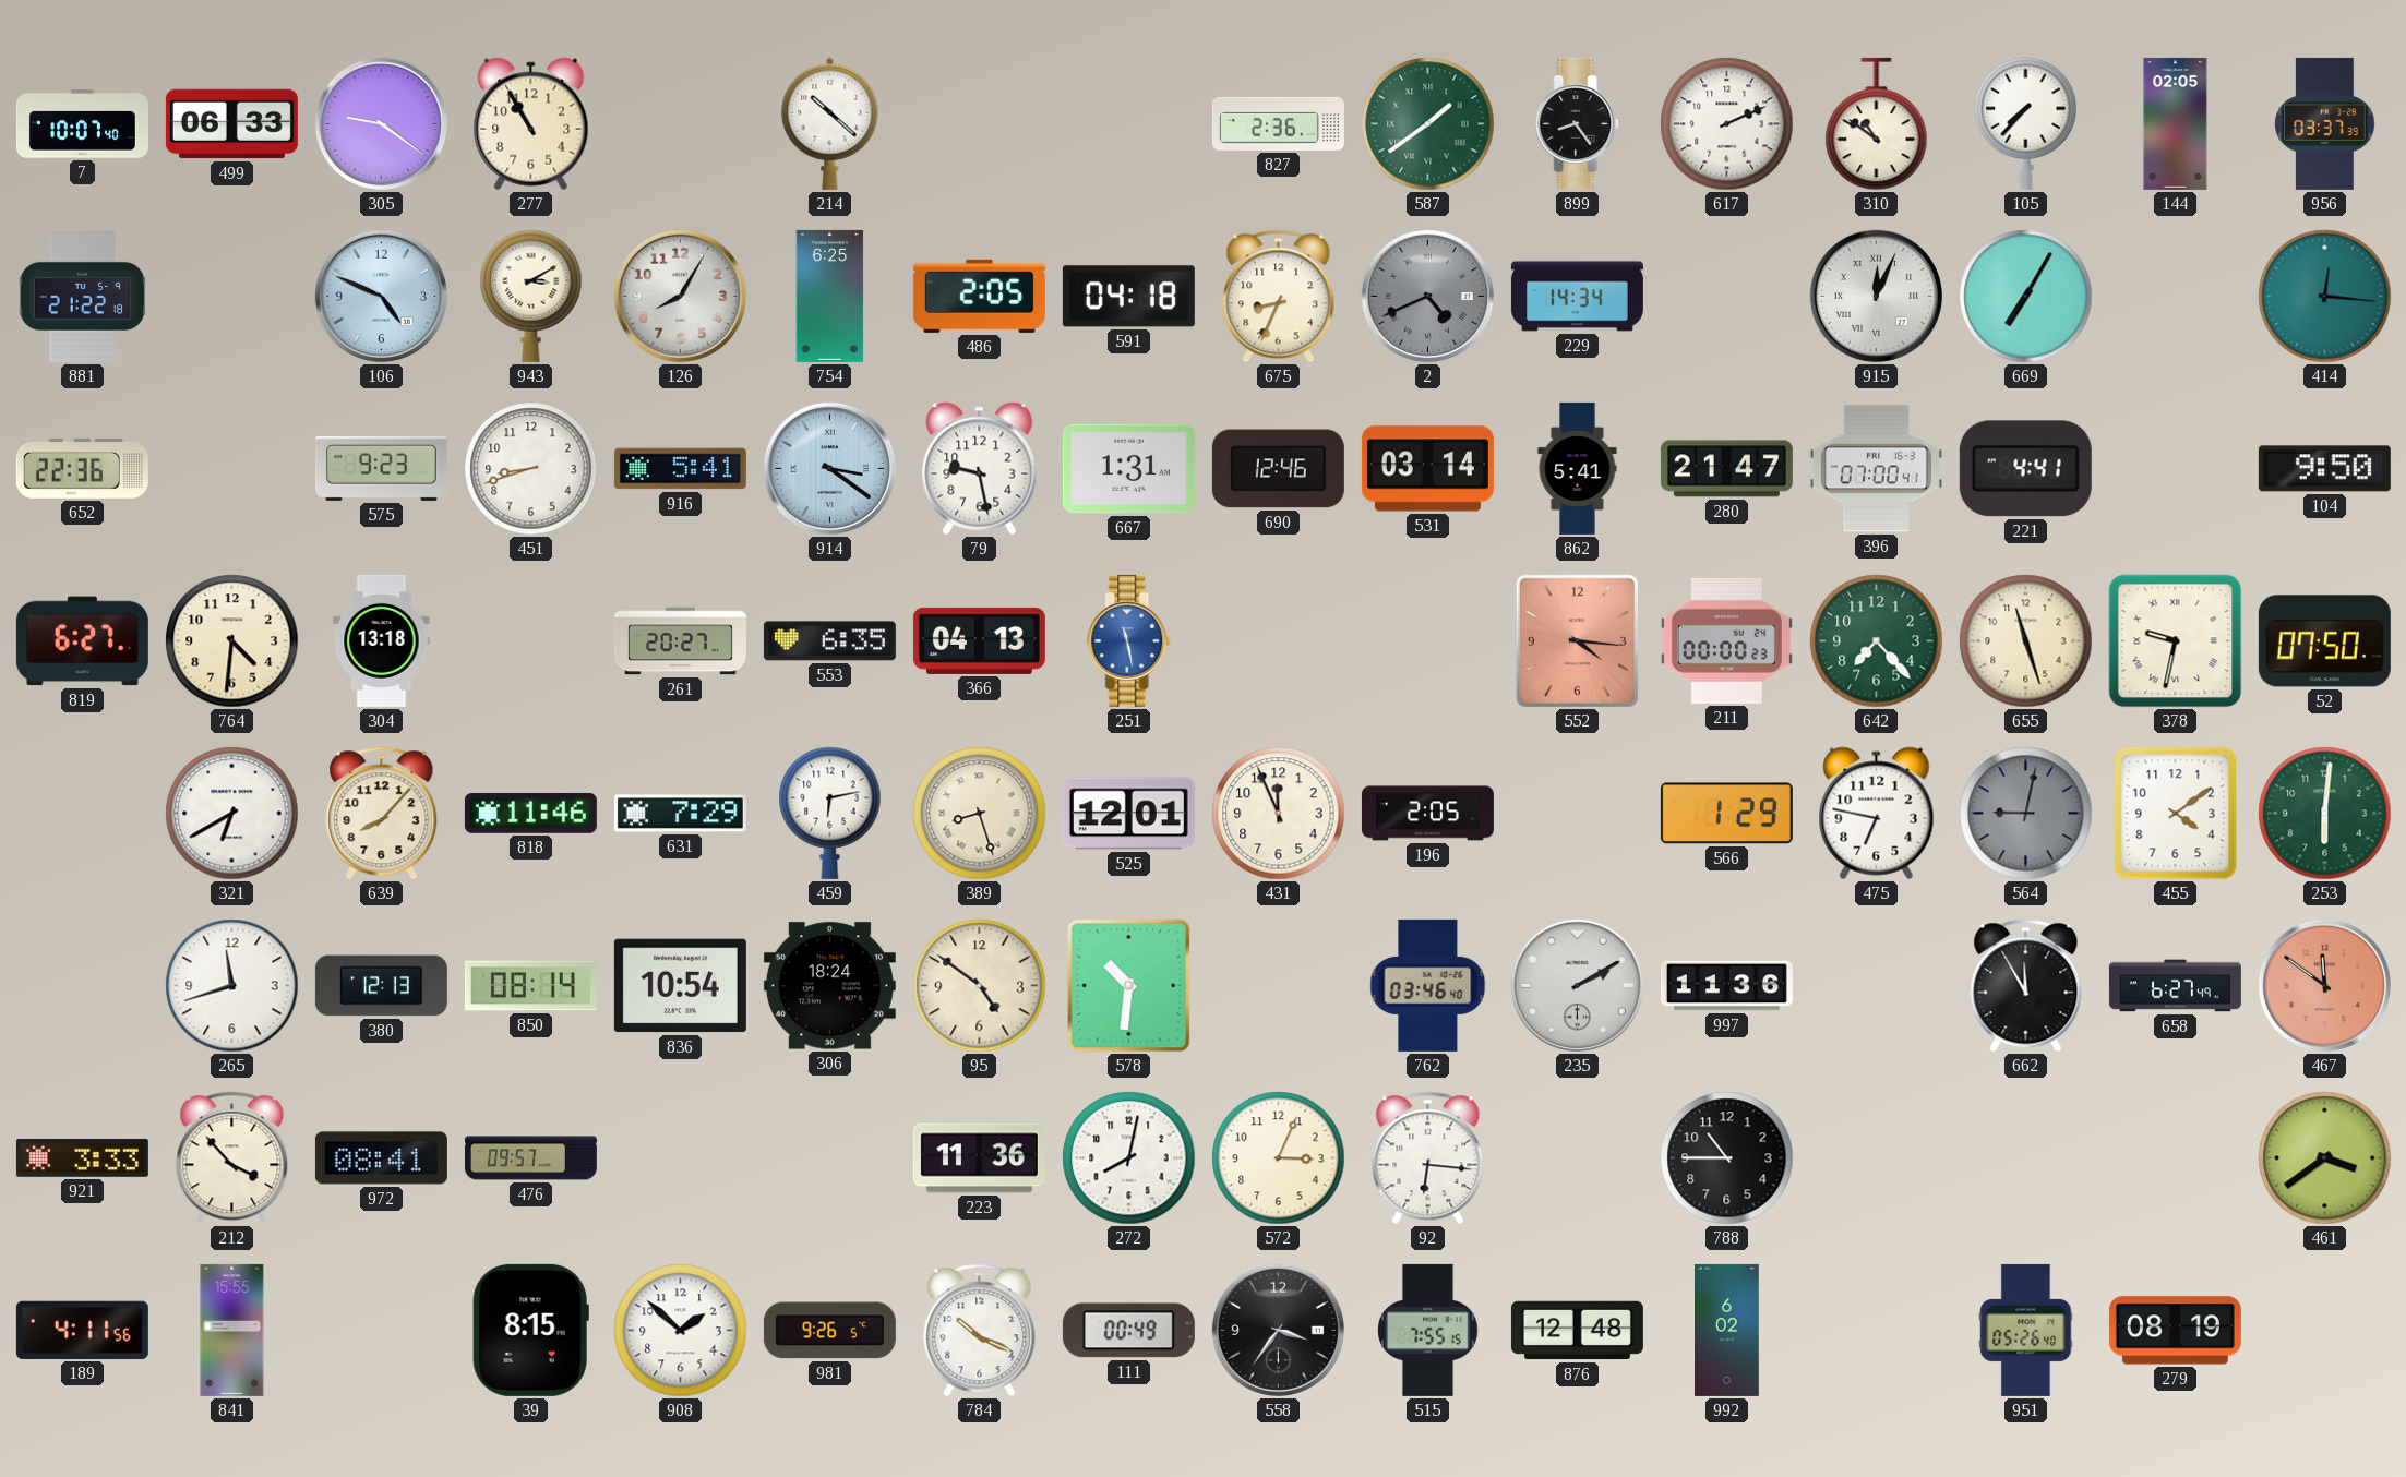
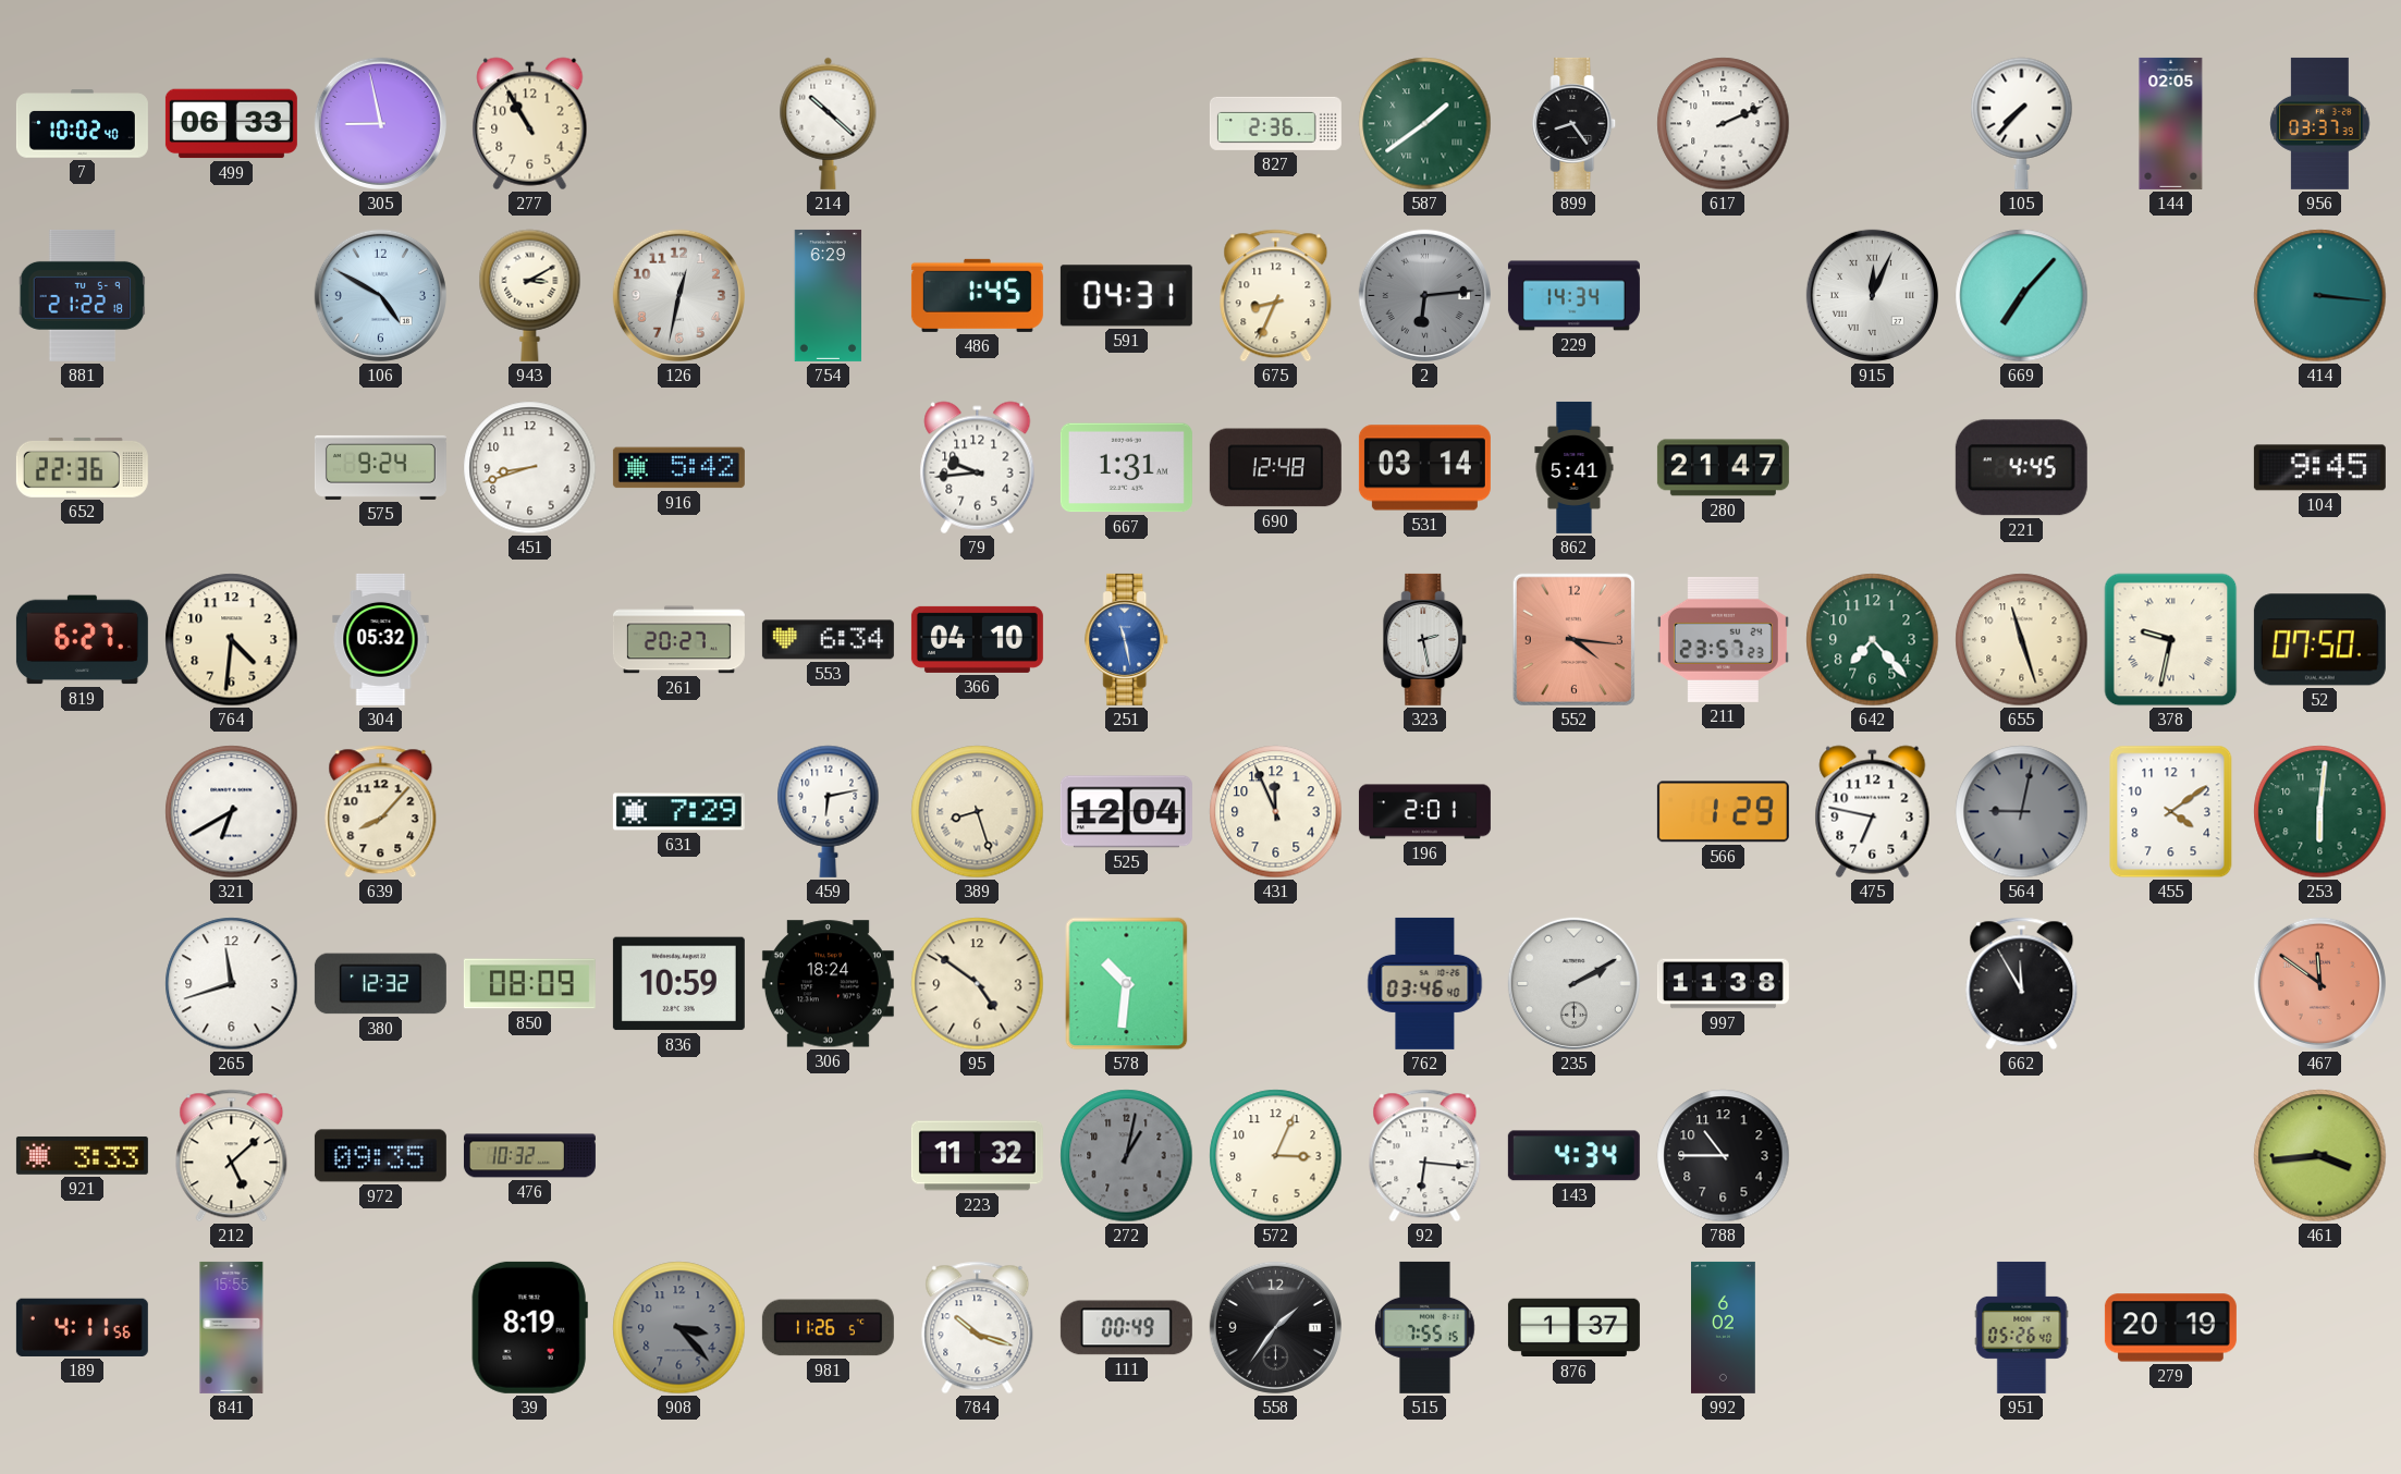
7: 10:07 -> 10:02 (82, 124)
305: 9:21 -> 8:58 (380, 123)
310: 10:51 -> none (1877, 124)
106: 4:49 -> 4:50 (380, 295)
126: 8:05 -> 12:32 (678, 295)
754: 6:25 -> 6:29 (829, 295)
486: 2:05 -> 1:45 (977, 295)
591: 04:18 -> 04:31 (1126, 296)
2: 4:41 -> 6:14 (1424, 295)
669: 7:05 -> 7:07 (2022, 296)
414: 12:16 -> 3:16 (2320, 296)
575: 9:23 -> 9:24 (380, 467)
916: 5:41 -> 5:42 (678, 468)
914: 3:21 -> none (829, 468)
79: 9:28 -> 9:44 (978, 468)
690: 12:46 -> 12:48 (1275, 468)
396: 07:00 -> none (1876, 469)
221: 4:41 -> 4:45 (2021, 468)
104: 9:50 -> 9:45 (2319, 468)
304: 13:18 -> 05:32 (381, 639)
553: 6:35 -> 6:34 (828, 640)
366: 04:13 -> 04:10 (977, 639)
323: none -> 2:28 (1425, 639)
211: 00:00 -> 23:57 (1723, 639)
818: 11:46 -> none (530, 814)
525: 12:01 -> 12:04 (1126, 812)
196: 2:05 -> 2:01 (1424, 812)
380: 12:13 -> 12:32 (380, 984)
850: 08:14 -> 08:09 (529, 984)
836: 10:54 -> 10:59 (678, 984)
997: 11:36 -> 11:38 (1723, 984)
658: 6:27 -> none (2175, 986)
212: 3:53 -> 5:08 (232, 1156)
972: 08:41 -> 09:35 (380, 1156)
476: 09:57 -> 10:32 (529, 1156)
223: 11:36 -> 11:32 (977, 1156)
272: 8:02 -> 1:02 (1127, 1156)
272 dial: white -> grey (1127, 1156)
143: none -> 4:34 (1573, 1156)
461: 3:39 -> 3:44 (2320, 1156)
39: 8:15 -> 8:19 (529, 1327)
908: 1:52 -> 3:23 (679, 1328)
908 dial: white -> grey (679, 1328)
981: 9:26 -> 11:26 (828, 1328)
784: 10:19 -> 10:18 (978, 1328)
558: 3:36 -> 1:36 (1275, 1327)
876: 12:48 -> 1:37 (1573, 1328)
279: 08:19 -> 20:19 (2170, 1328)
